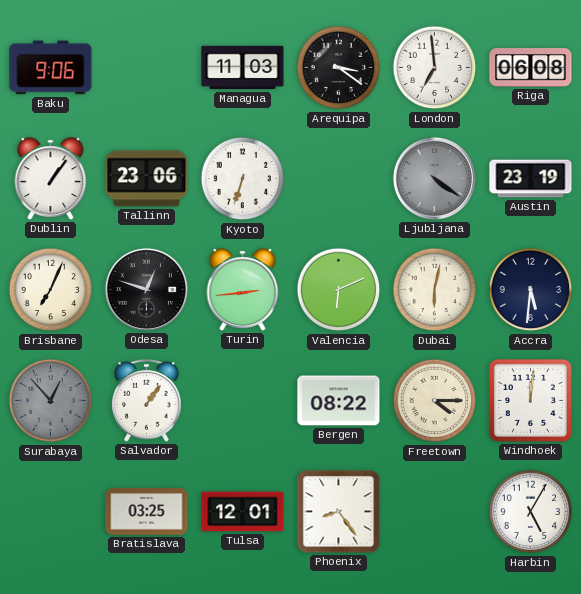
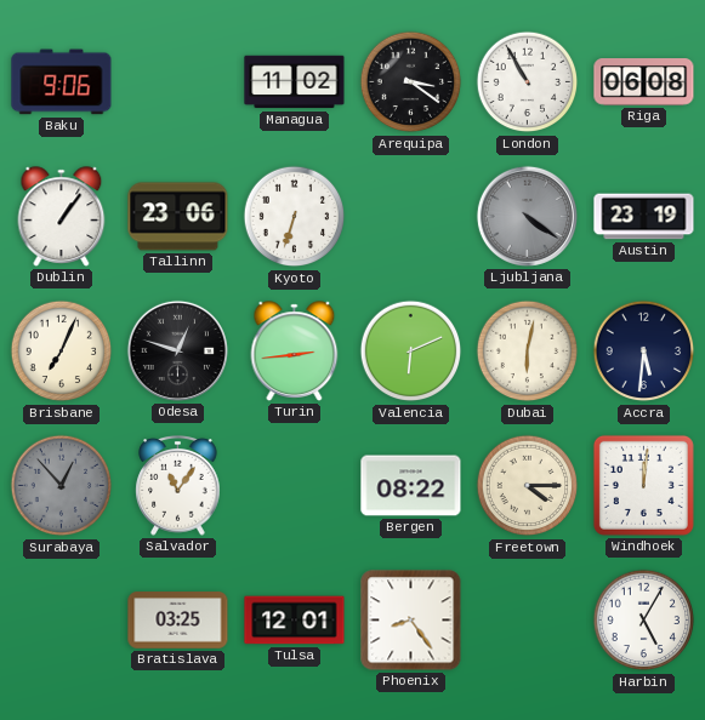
Managua: 11:03 -> 11:02 (295, 82)
London: 6:59 -> 10:55 (528, 82)
Salvador: 1:06 -> 11:06 (178, 486)
